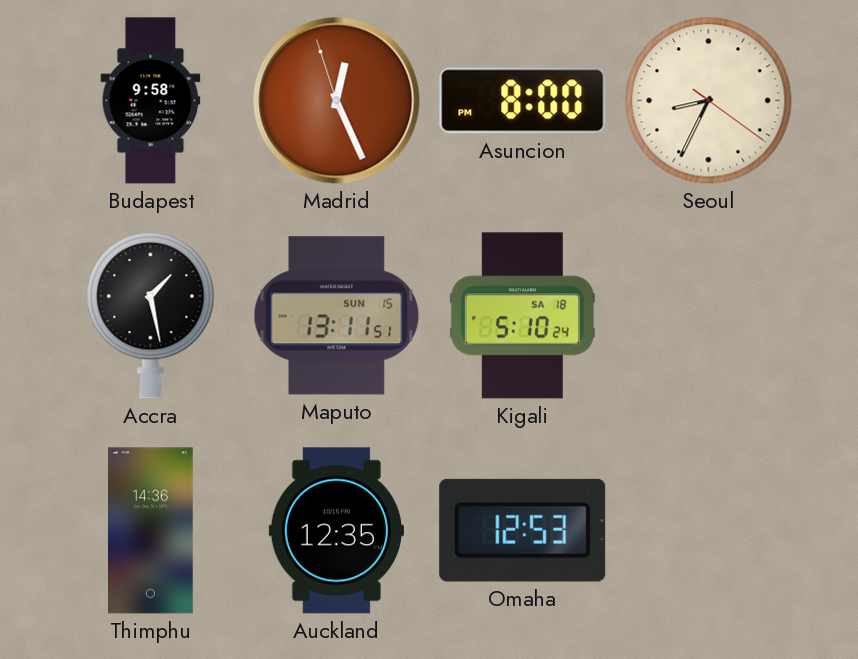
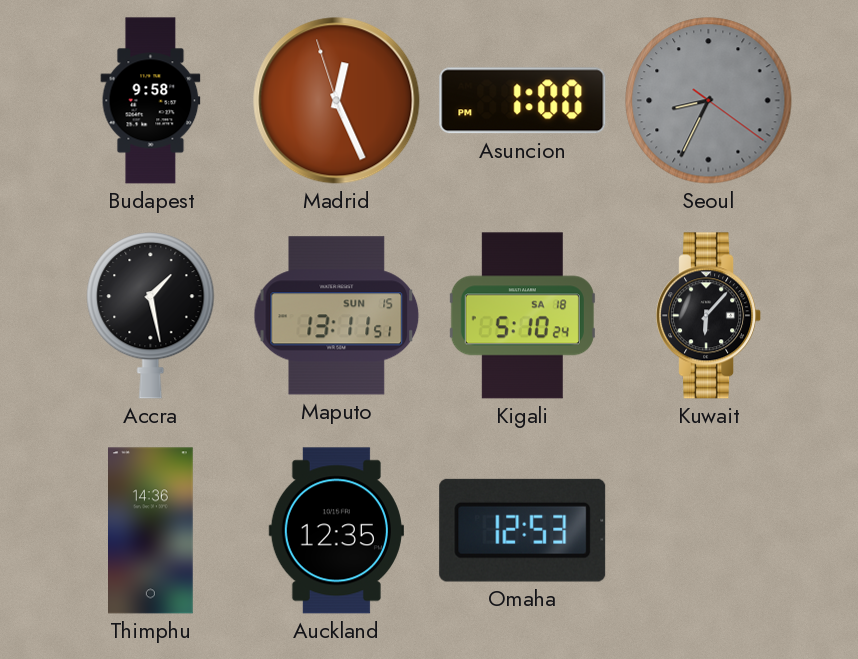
Asuncion: 8:00 -> 1:00 (523, 101)
Seoul dial: cream -> grey (709, 101)
Kuwait: none -> 6:07 (709, 316)
